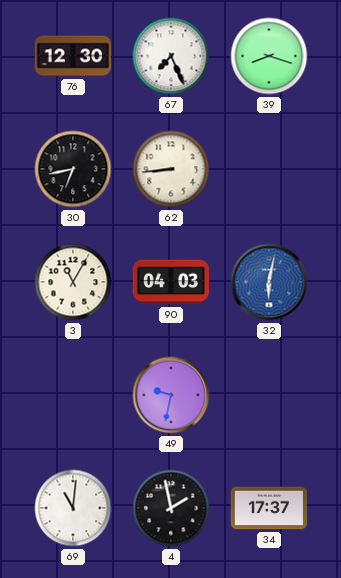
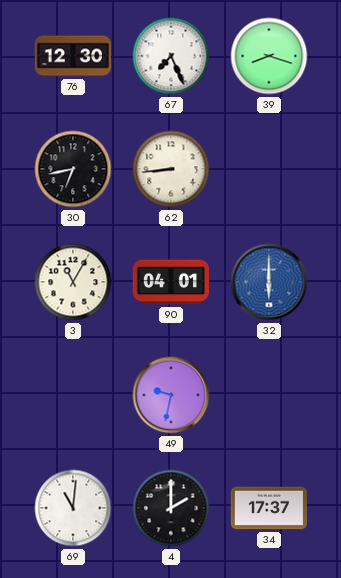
90: 04:03 -> 04:01 (170, 282)
32: 6:02 -> 6:00 (269, 282)
4: 1:58 -> 2:00 (171, 508)
